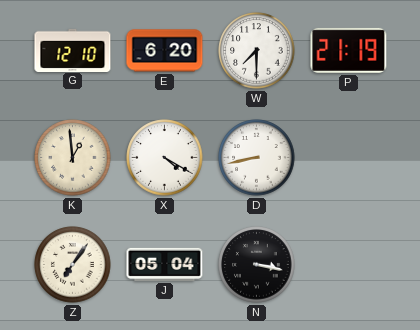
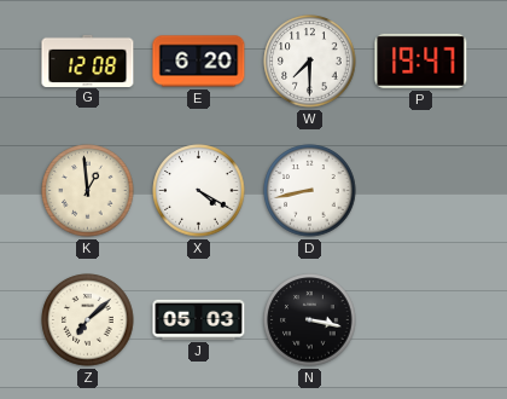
G: 12:10 -> 12:08 (88, 60)
P: 21:19 -> 19:47 (421, 60)
Z: 7:06 -> 7:08 (88, 320)
J: 05:04 -> 05:03 (199, 319)
